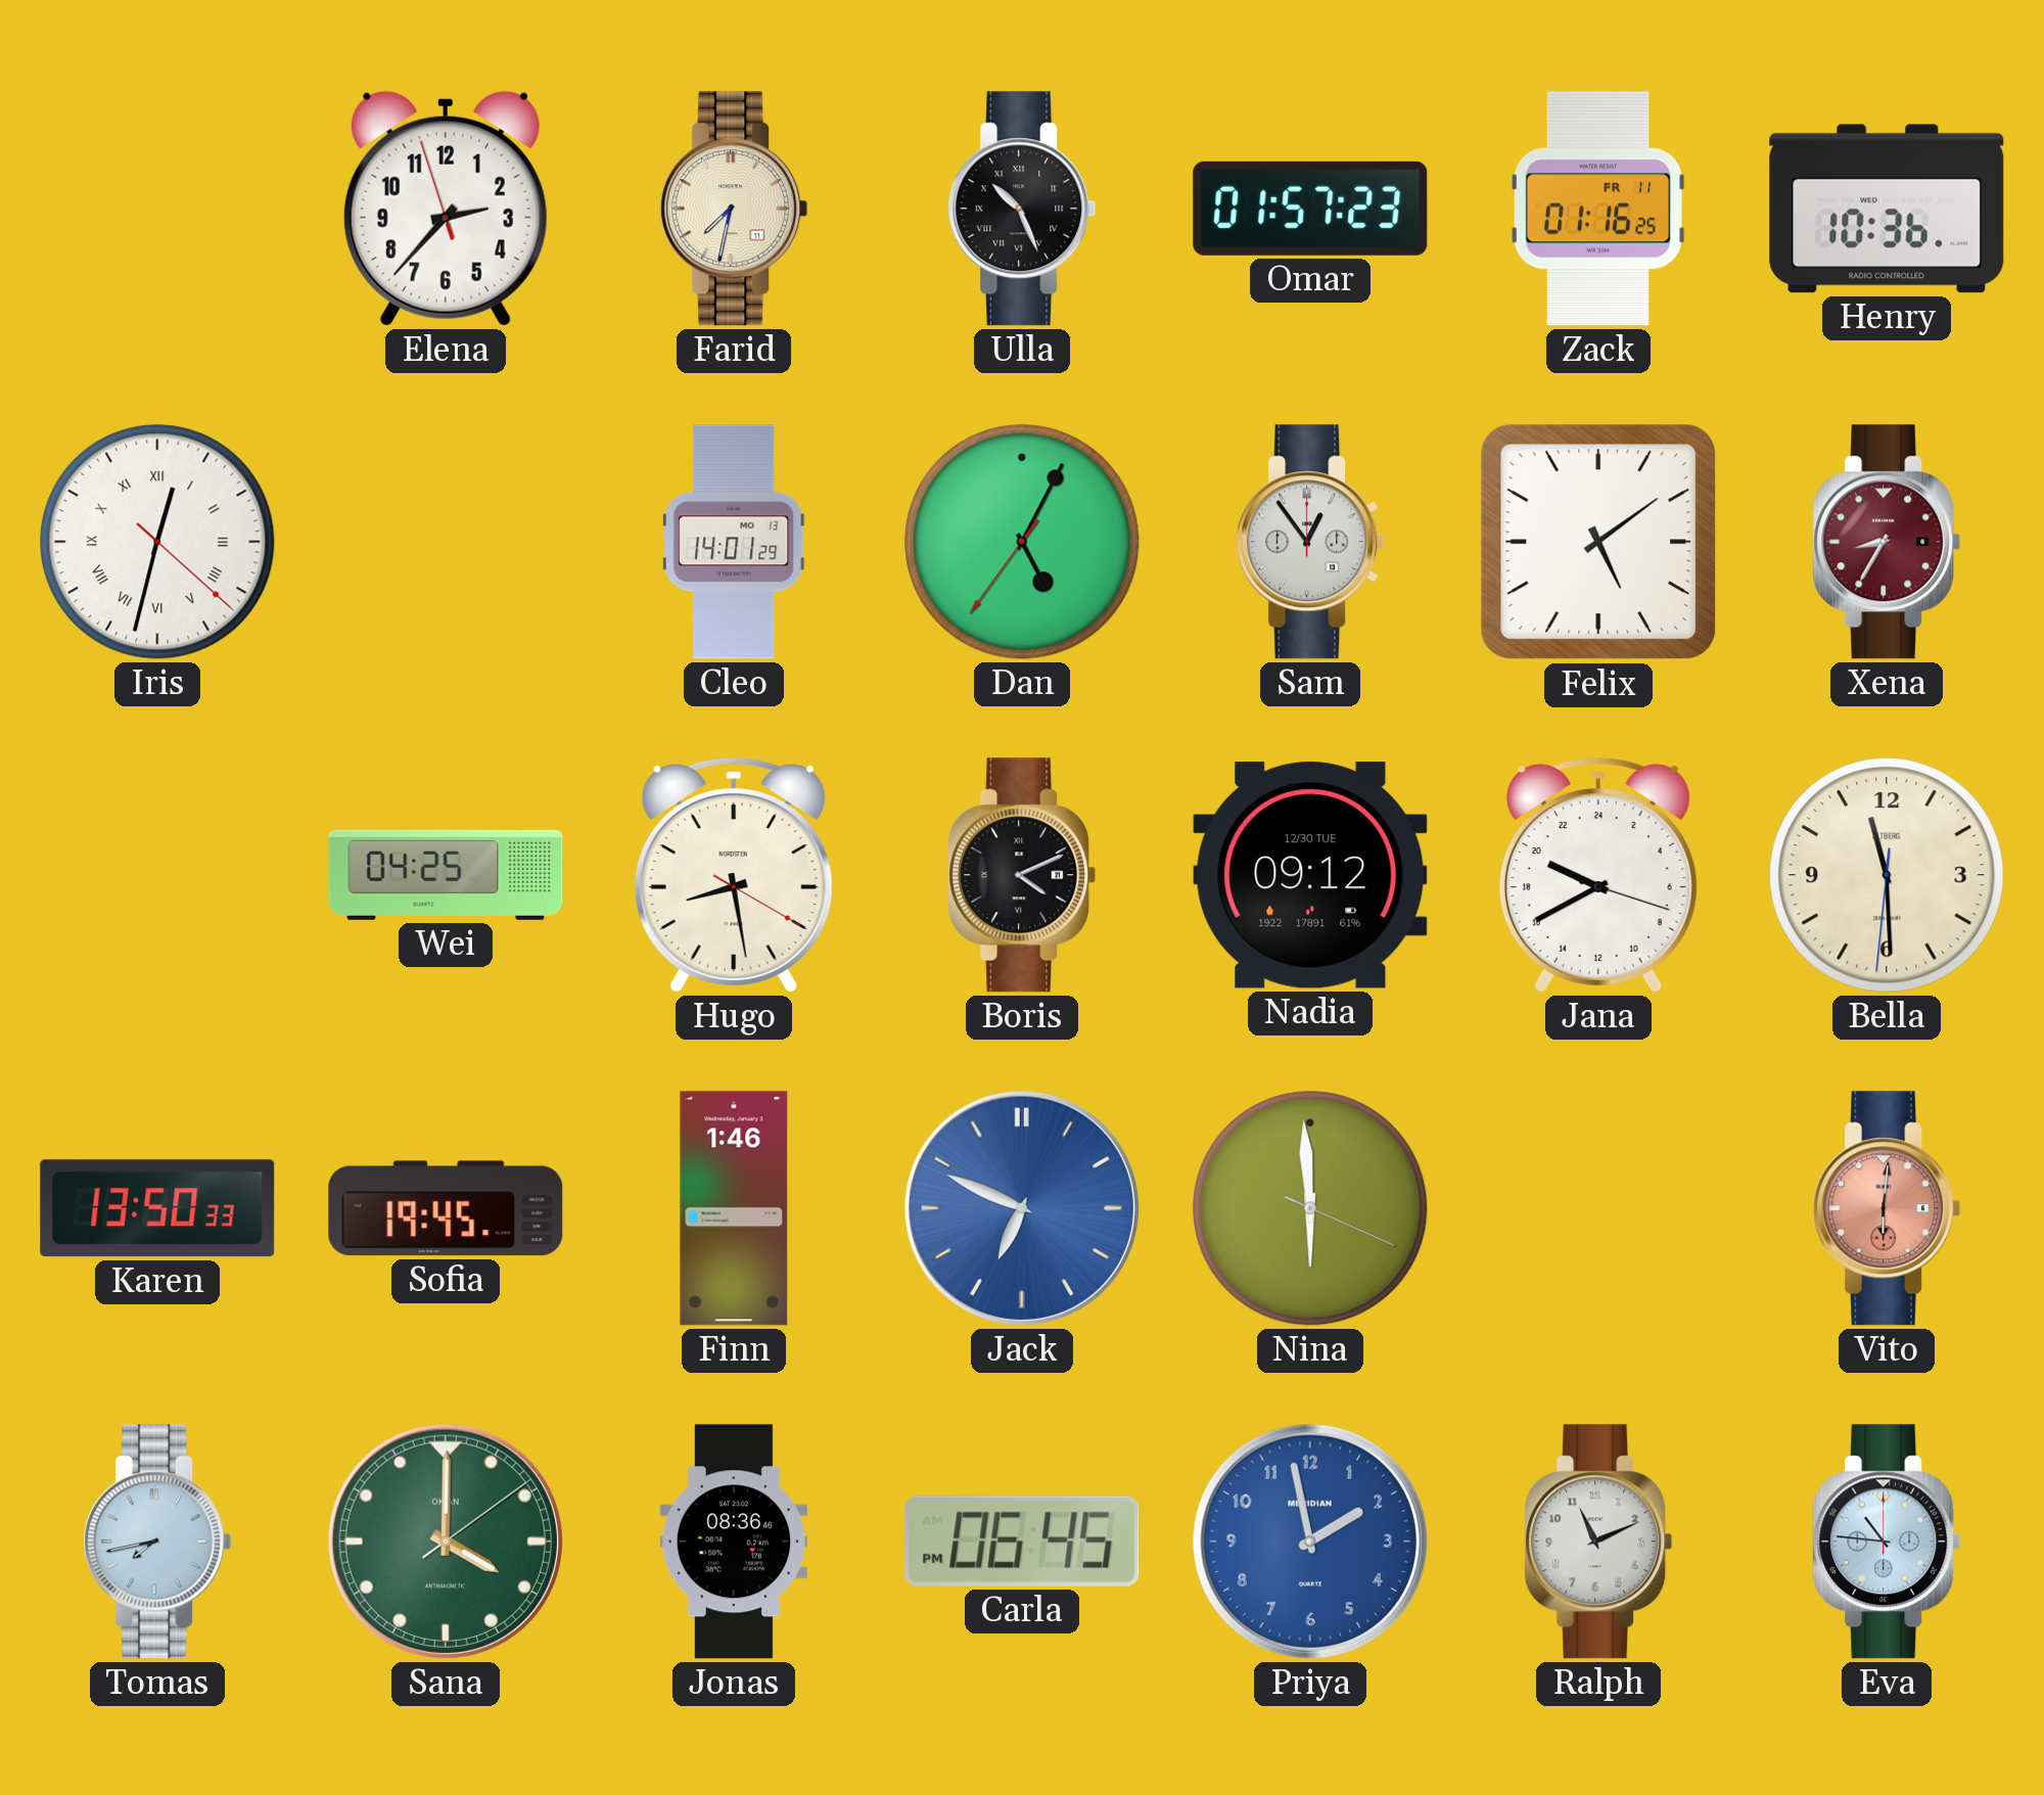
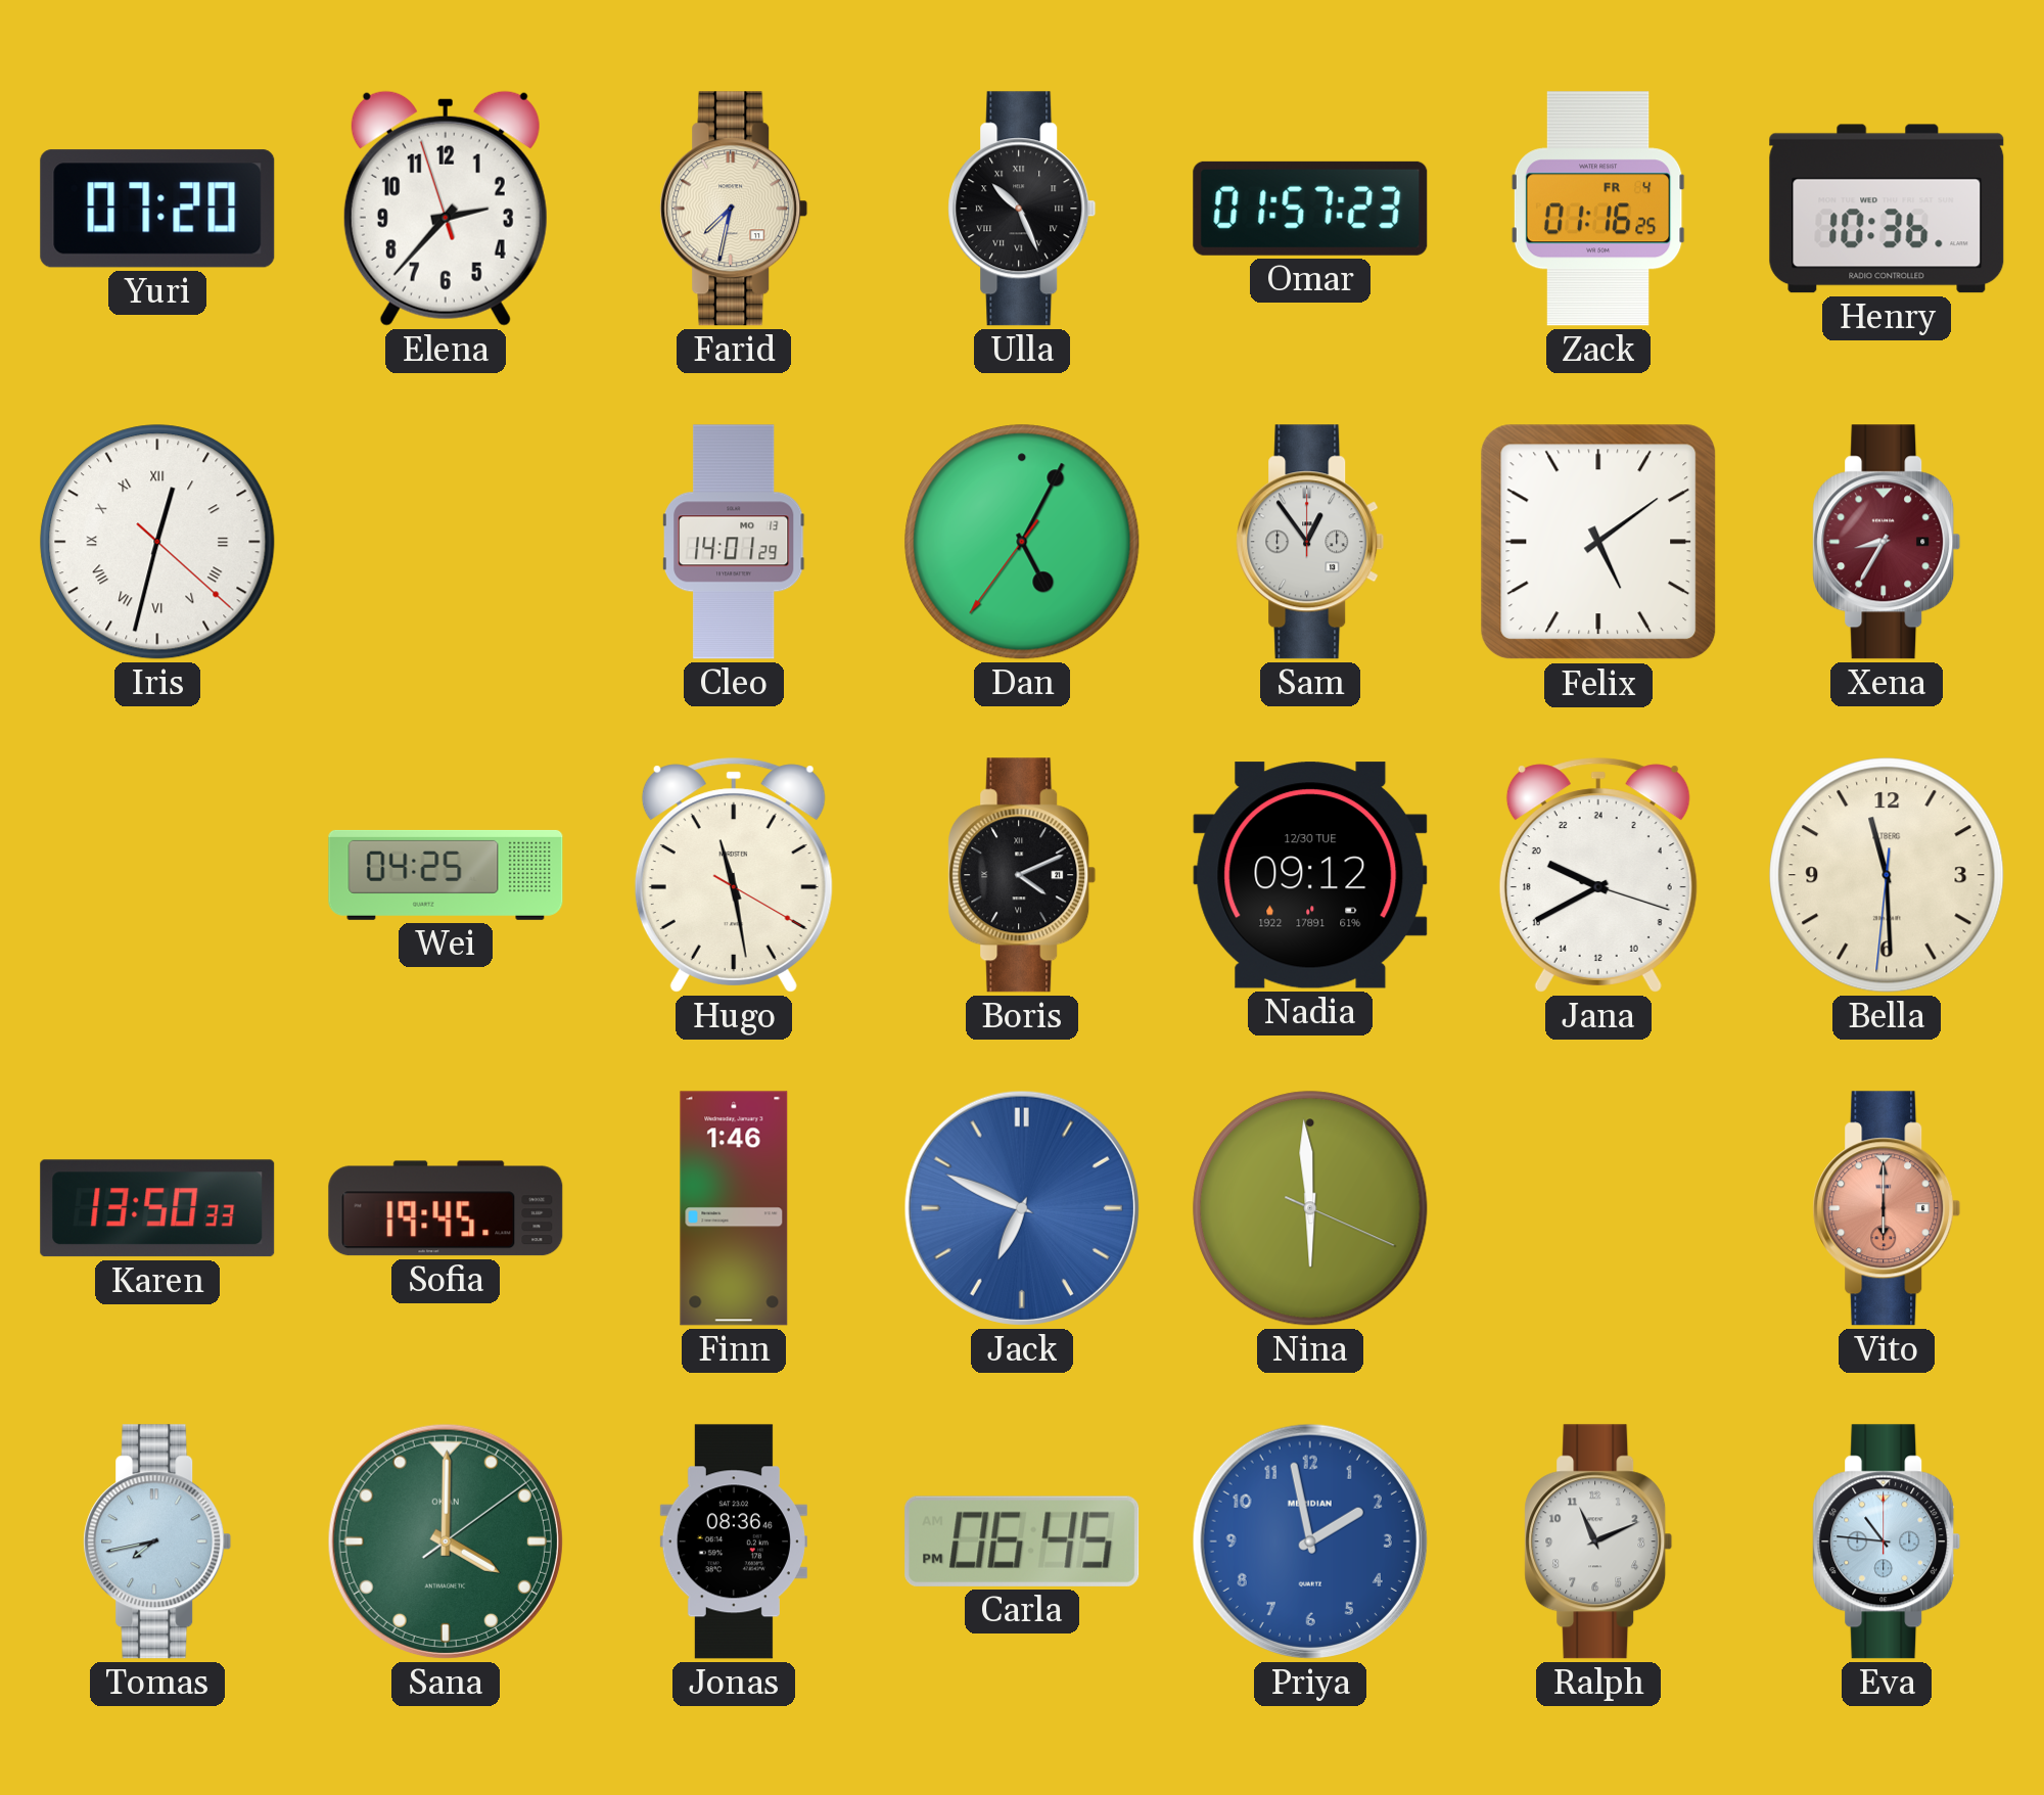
Yuri: none -> 07:20 (157, 209)
Zack date: FR 11 -> FR 4 (1598, 209)
Hugo: 8:28 -> 11:28 (734, 875)
Vito: 6:01 -> 6:00 (1887, 1208)
